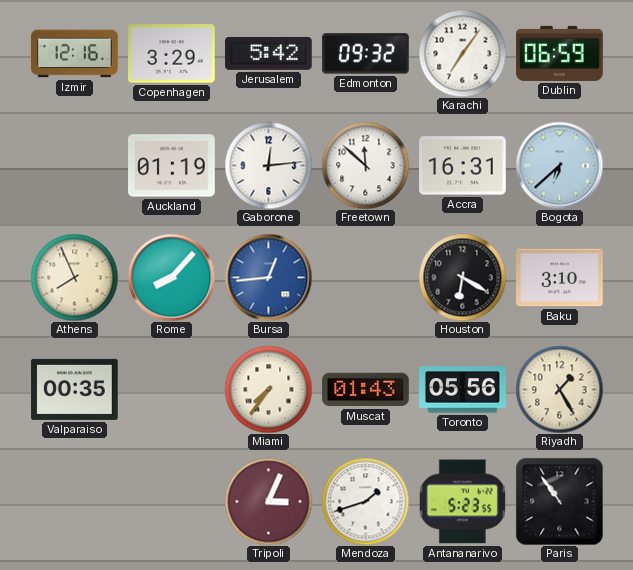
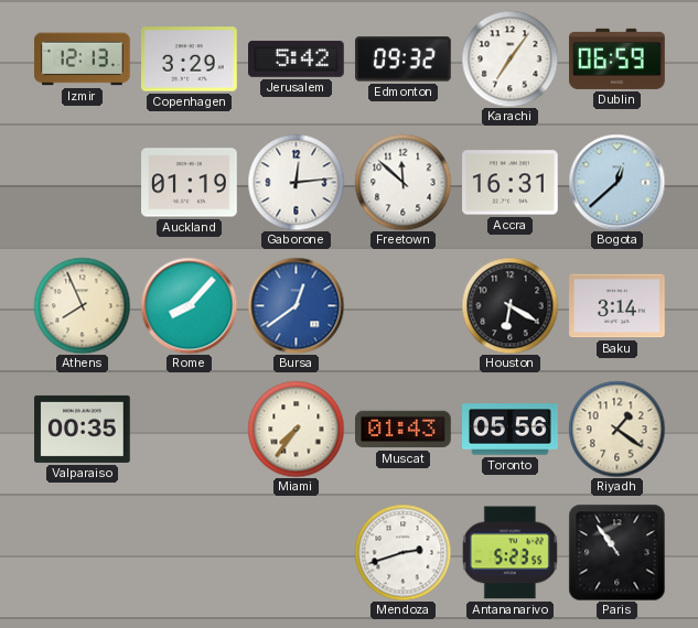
Izmir: 12:16 -> 12:13 (83, 59)
Bogota: 6:38 -> 12:38 (616, 182)
Bursa: 12:44 -> 12:39 (296, 305)
Baku: 3:10 -> 3:14 (618, 306)
Riyadh: 1:25 -> 1:21 (616, 429)
Tripoli: 3:04 -> none (268, 501)
Mendoza: 1:42 -> 2:42 (402, 552)
